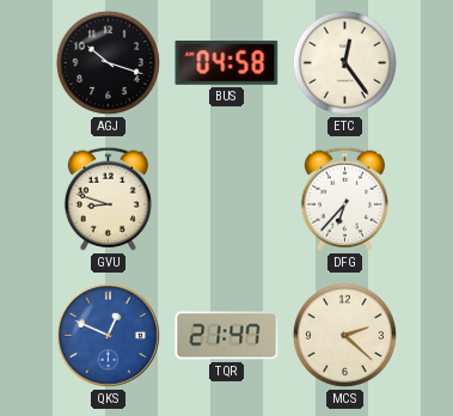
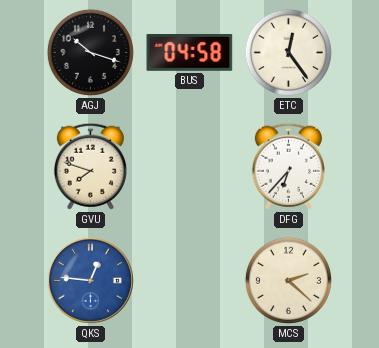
GVU: 8:48 -> 7:48 (90, 166)
QKS: 12:49 -> 12:46 (90, 280)
TQR: 21:47 -> none (227, 336)
